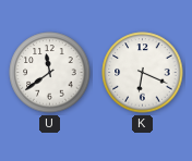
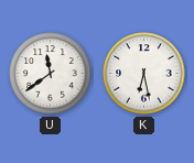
K: 6:19 -> 6:28 (144, 74)
